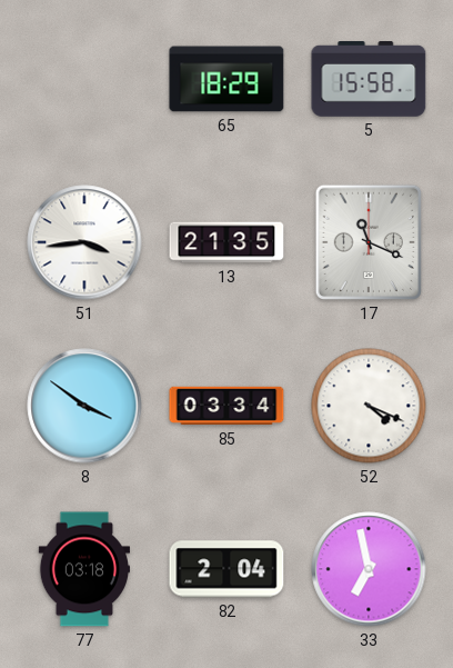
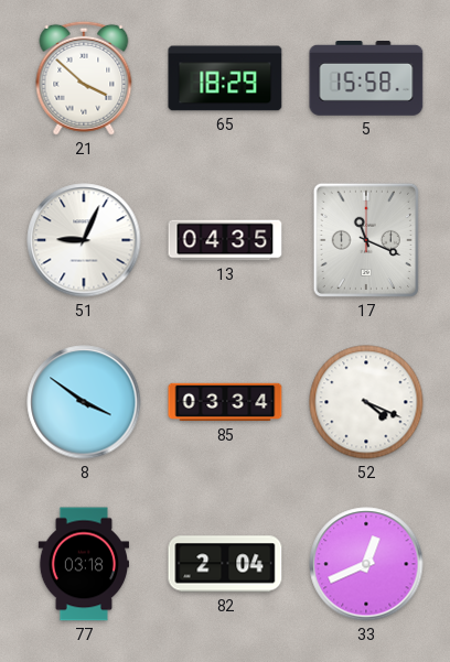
21: none -> 3:52 (84, 78)
51: 3:44 -> 9:04 (84, 240)
13: 21:35 -> 04:35 (225, 240)
33: 6:58 -> 12:41 (366, 564)
